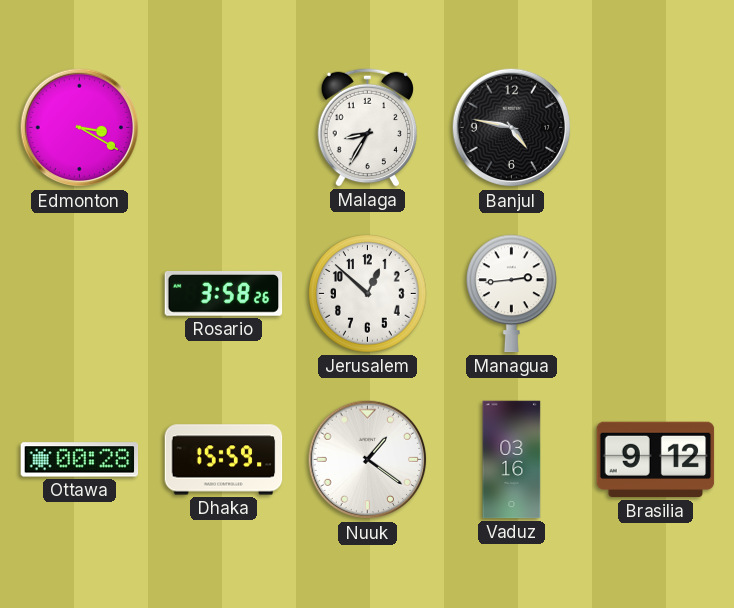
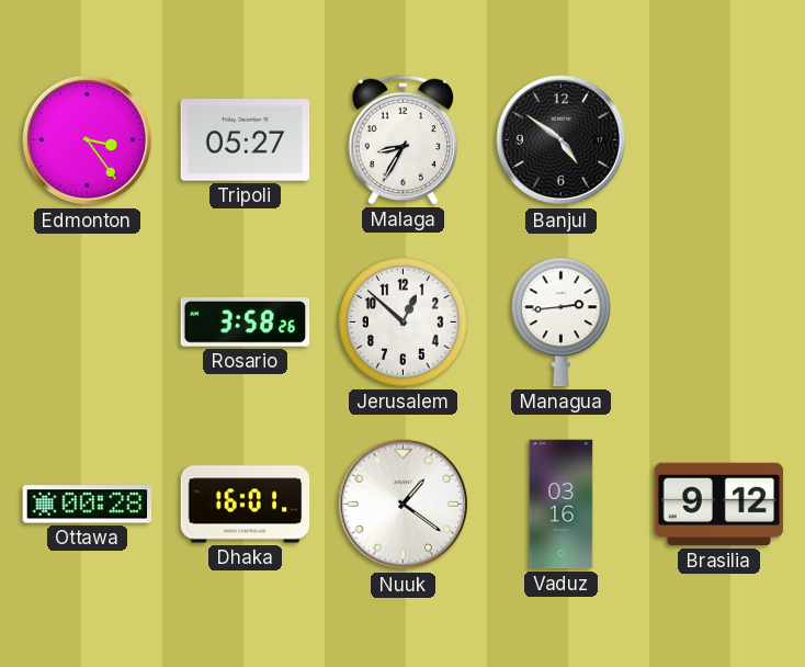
Edmonton: 3:20 -> 3:24 (88, 140)
Tripoli: none -> 05:27 (246, 140)
Banjul: 4:47 -> 4:51 (562, 140)
Dhaka: 15:59 -> 16:01 (246, 505)
